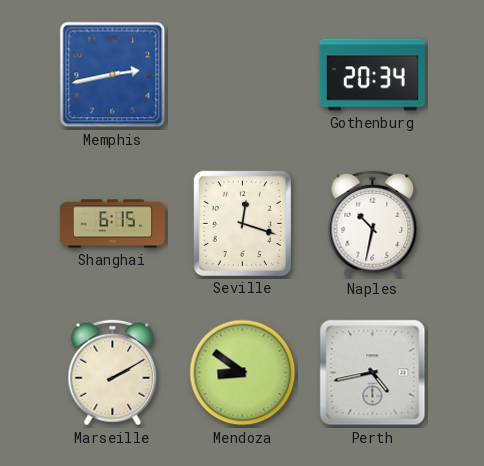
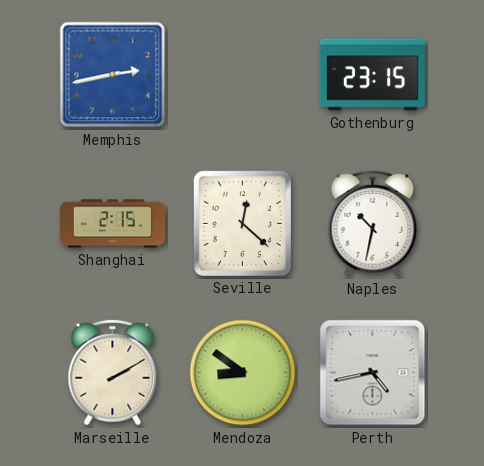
Gothenburg: 20:34 -> 23:15 (372, 75)
Shanghai: 6:15 -> 2:15 (112, 224)
Seville: 12:18 -> 12:22 (242, 223)
